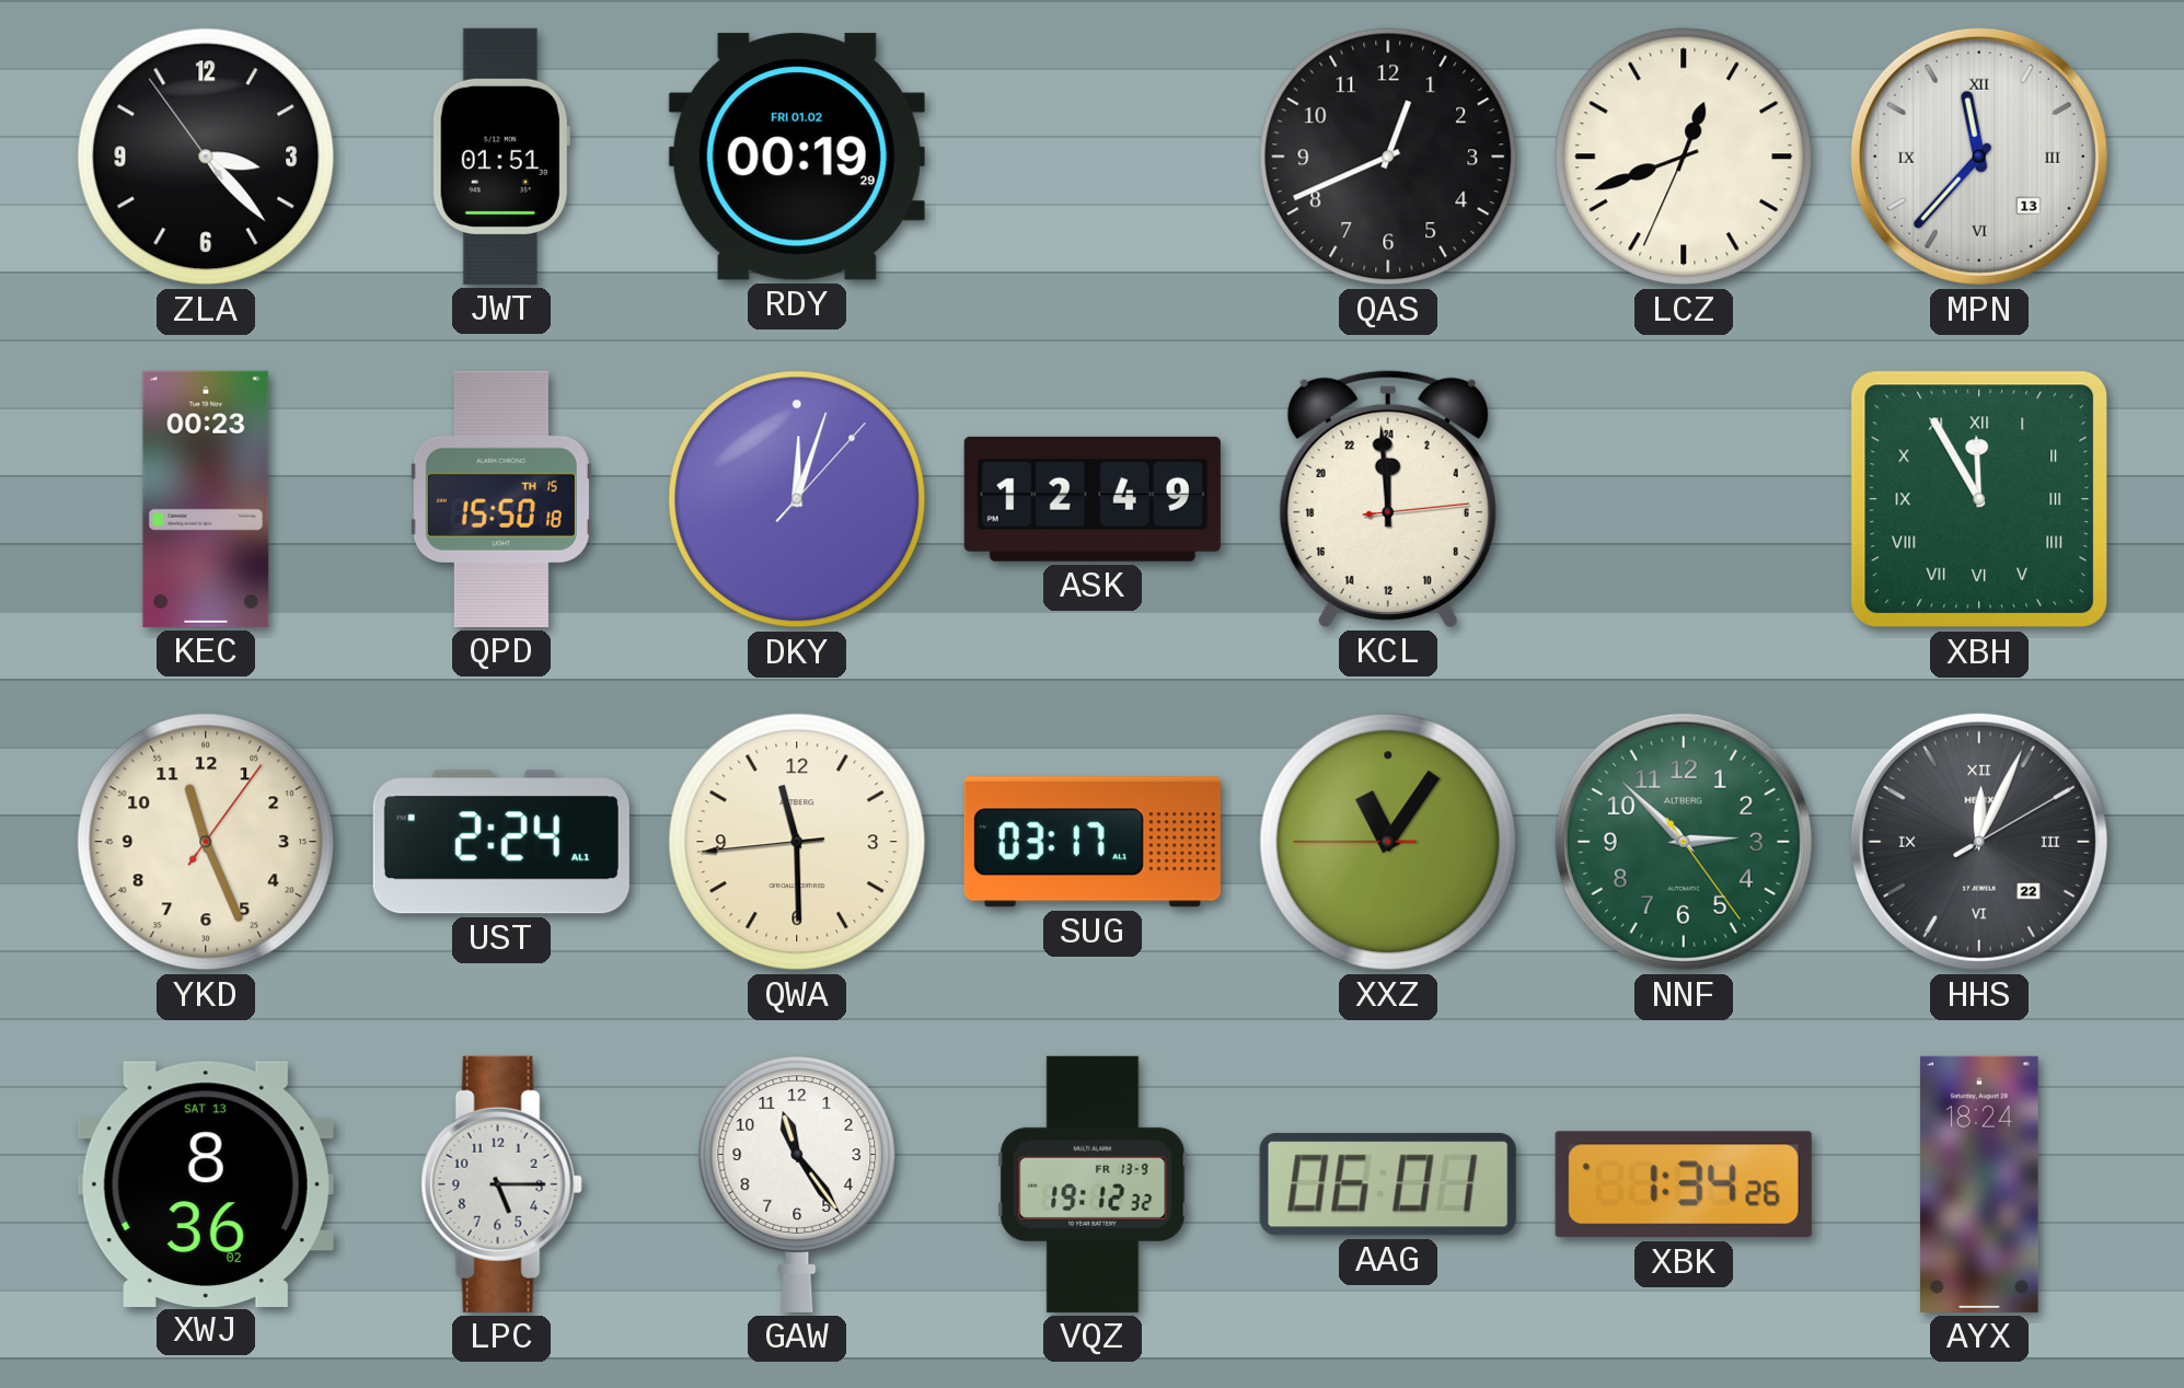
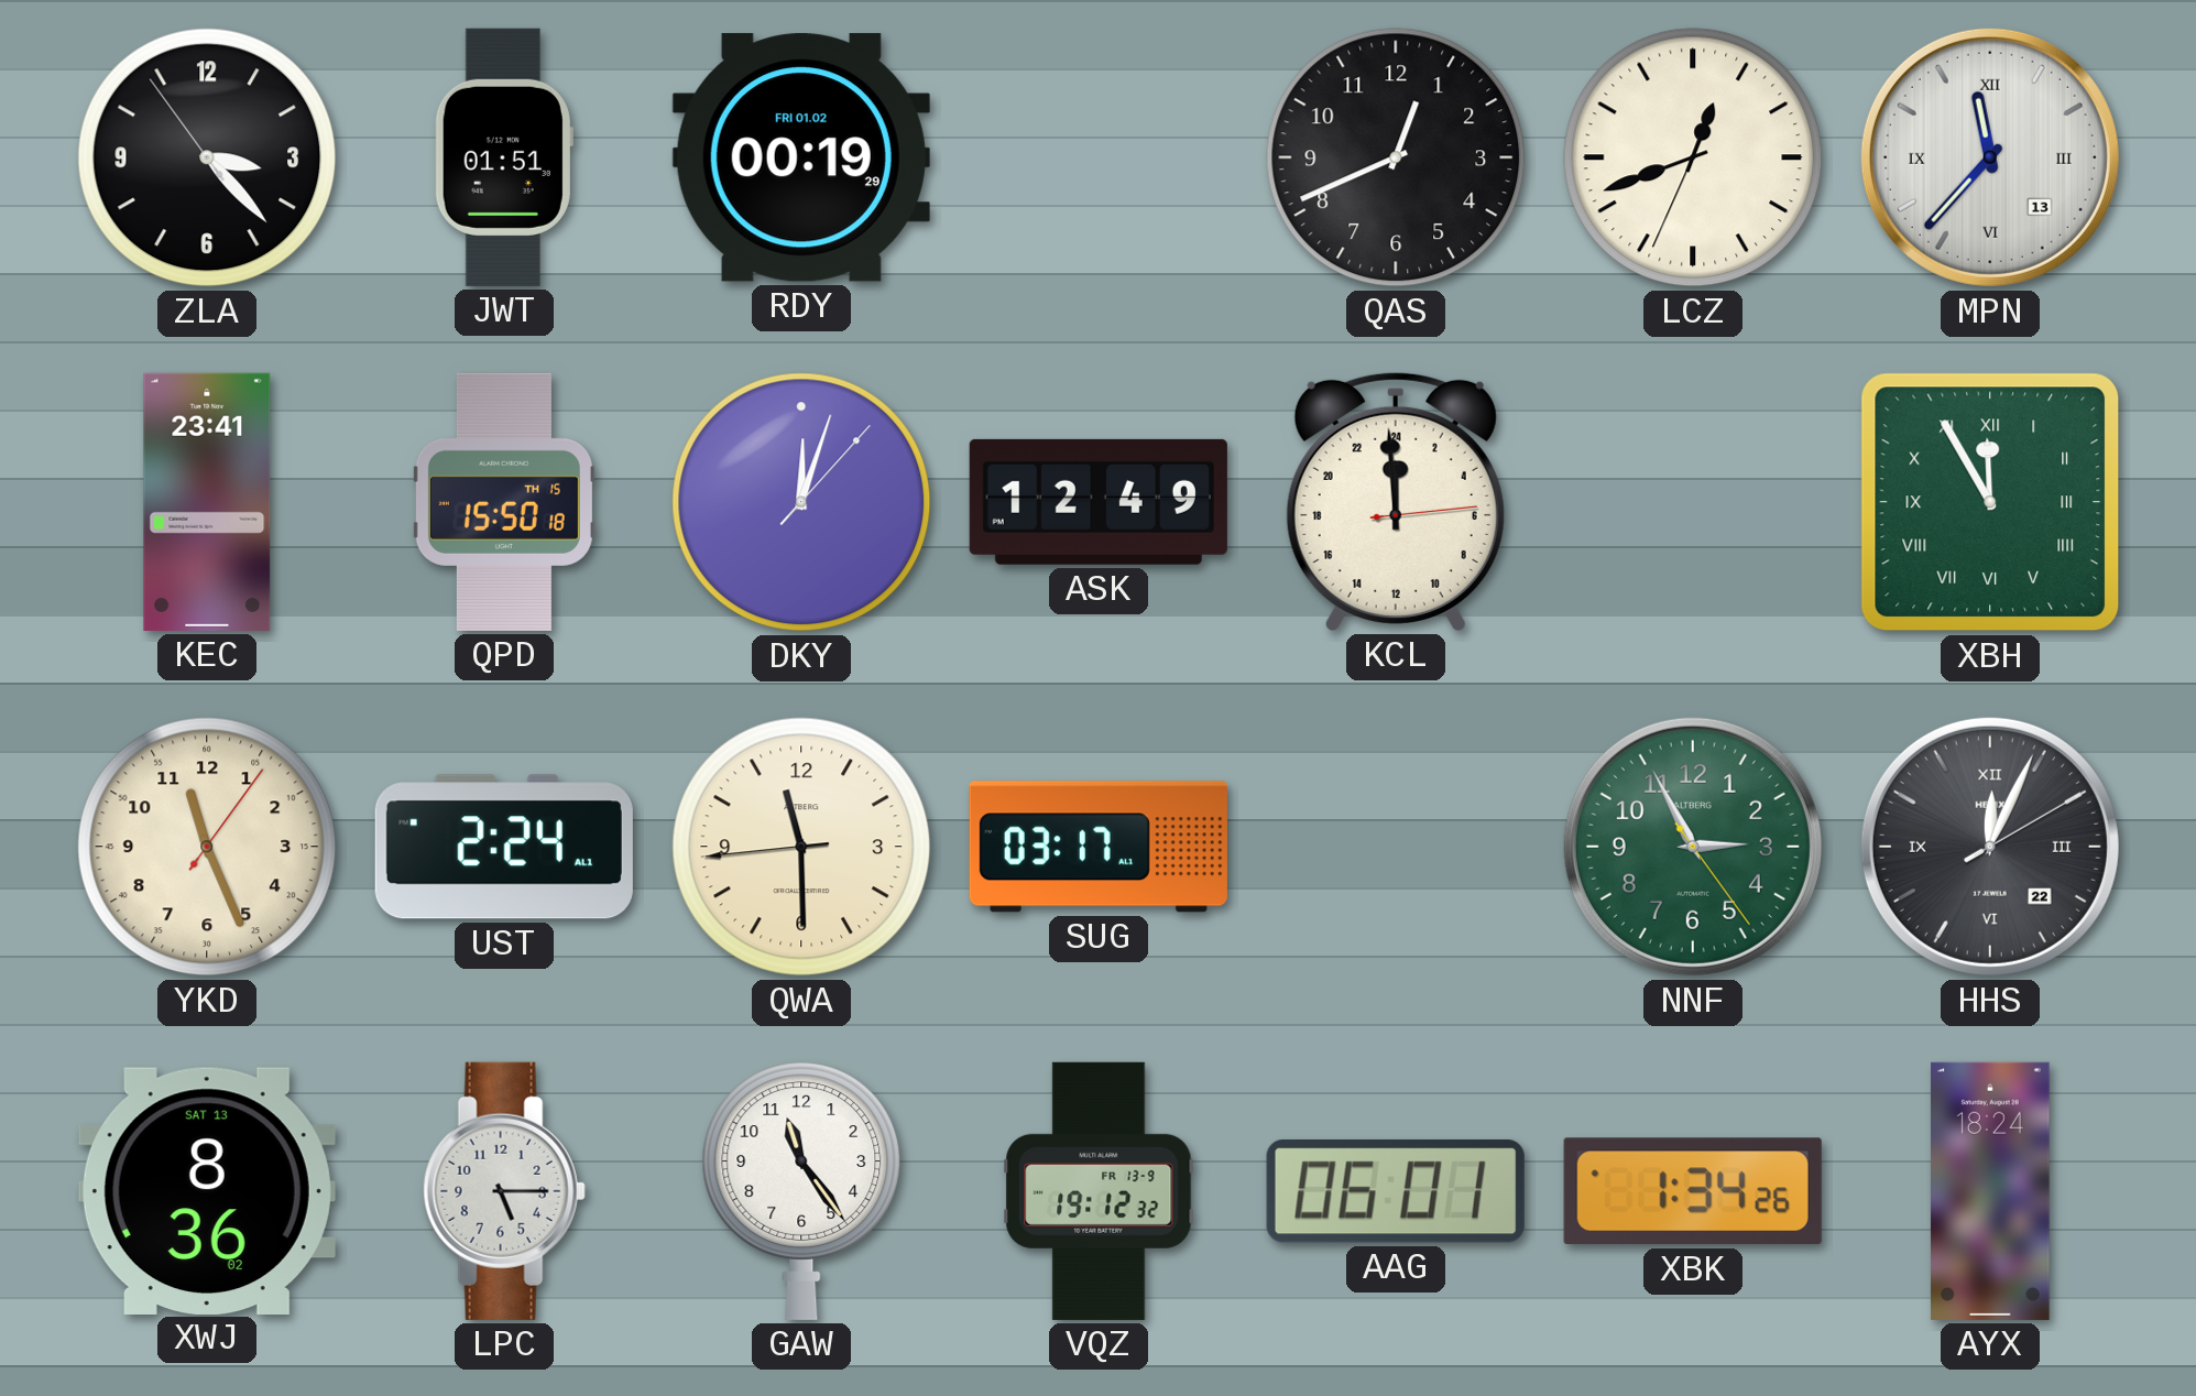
KEC: 00:23 -> 23:41 (207, 502)
XXZ: 11:05 -> none (1388, 842)
NNF: 2:52 -> 2:55 (1693, 847)
